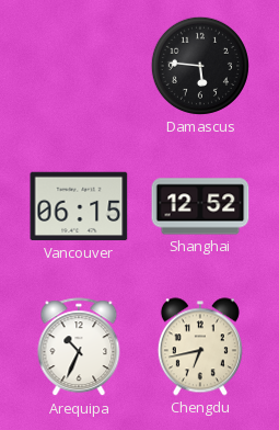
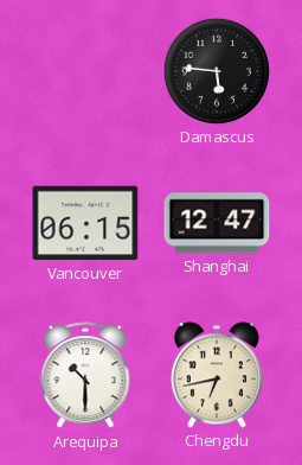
Shanghai: 12:52 -> 12:47 (217, 223)
Arequipa: 10:34 -> 10:30 (85, 376)
